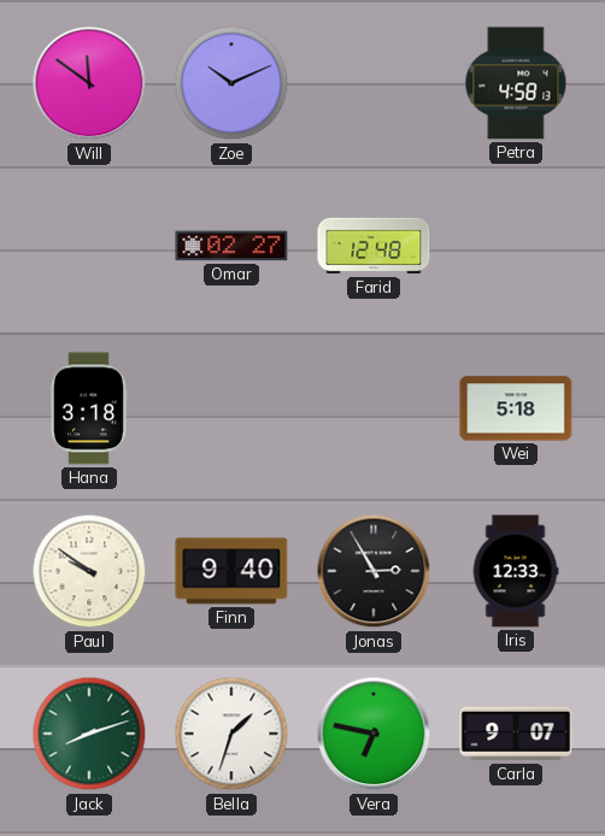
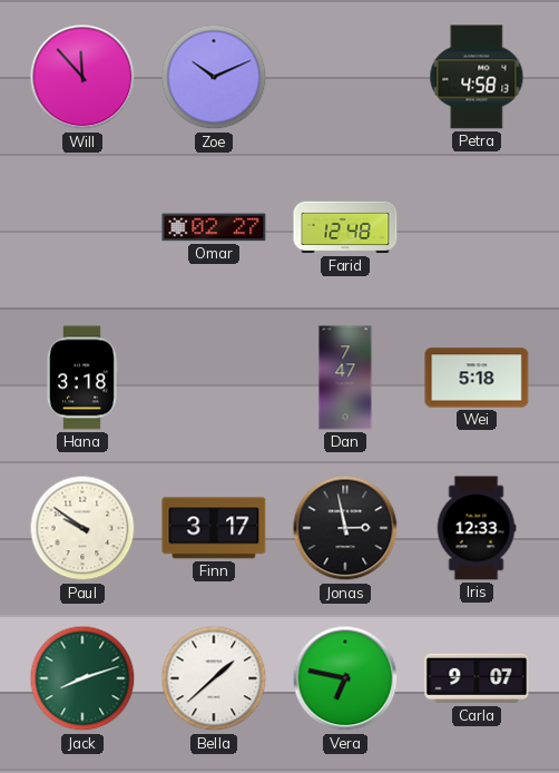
Will: 11:51 -> 11:53 (82, 77)
Dan: none -> 7:47 (345, 378)
Finn: 9:40 -> 3:17 (214, 528)
Jonas: 2:55 -> 2:58 (345, 528)
Bella: 1:33 -> 1:38 (214, 678)
